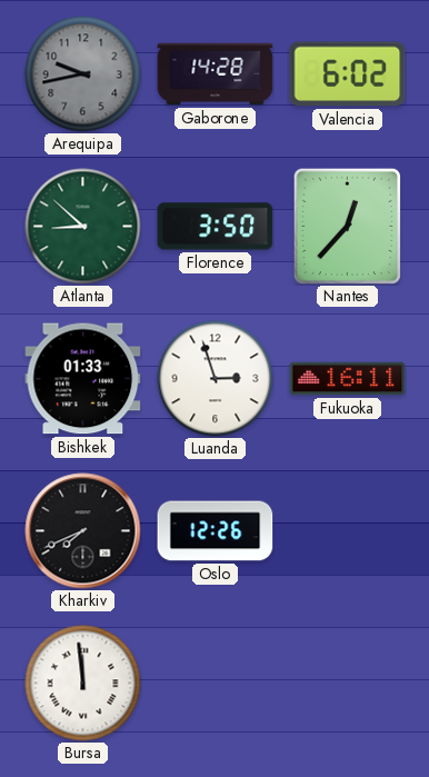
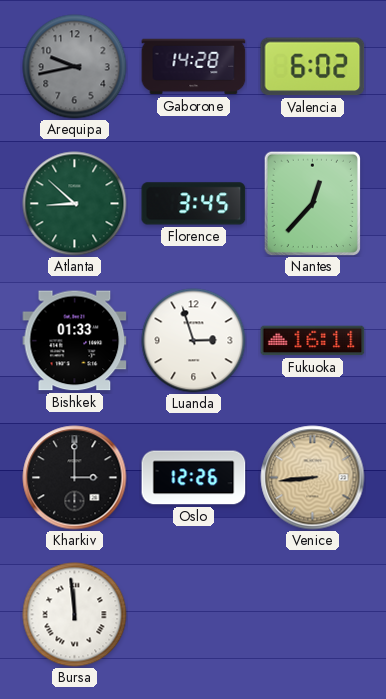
Florence: 3:50 -> 3:45 (194, 204)
Kharkiv: 7:41 -> 3:00 (75, 478)
Venice: none -> 8:44 (313, 478)
